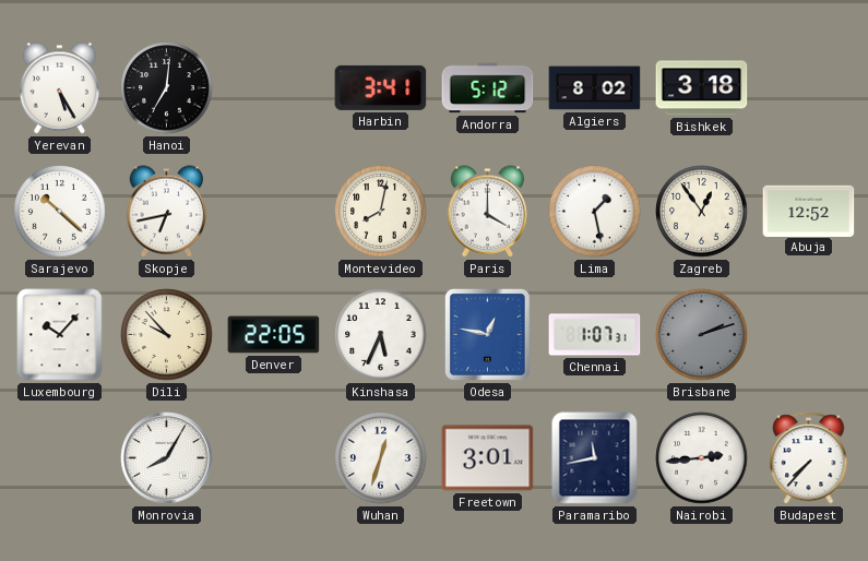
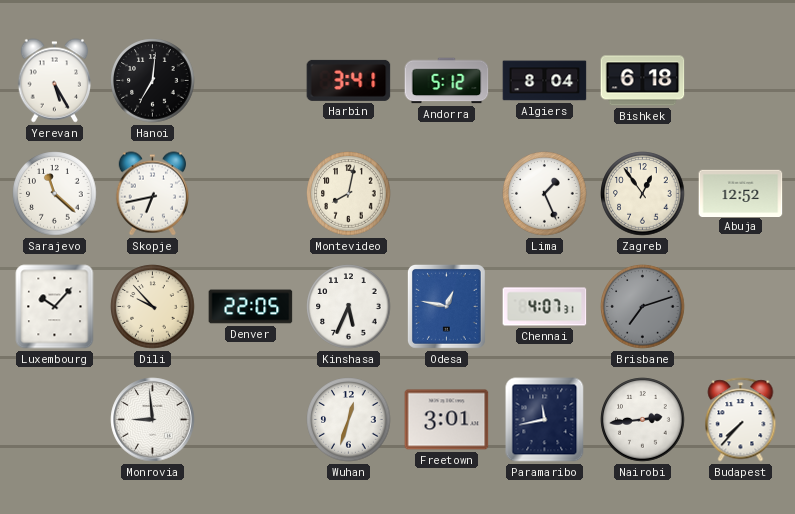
Algiers: 8:02 -> 8:04 (545, 81)
Bishkek: 3:18 -> 6:18 (643, 81)
Sarajevo: 10:22 -> 11:22 (55, 194)
Paris: 4:00 -> none (487, 212)
Lima: 1:28 -> 1:26 (545, 194)
Chennai: 1:07 -> 4:07 (545, 307)
Brisbane: 2:12 -> 7:12 (643, 307)
Monrovia: 8:05 -> 8:59 (153, 420)
